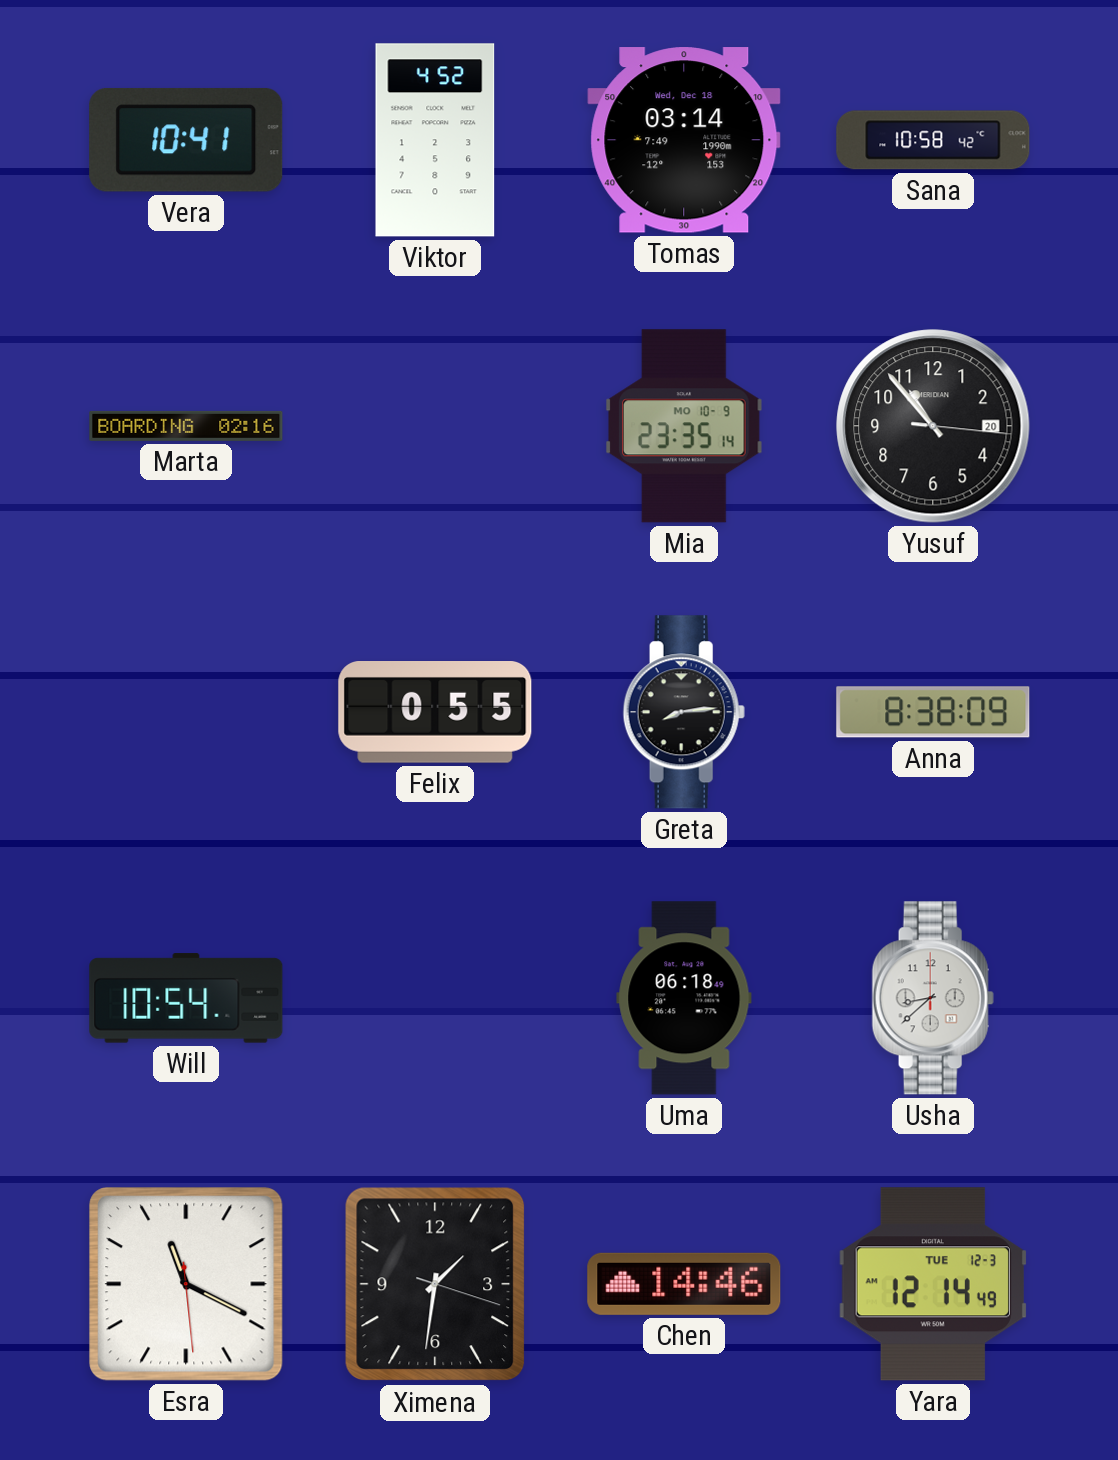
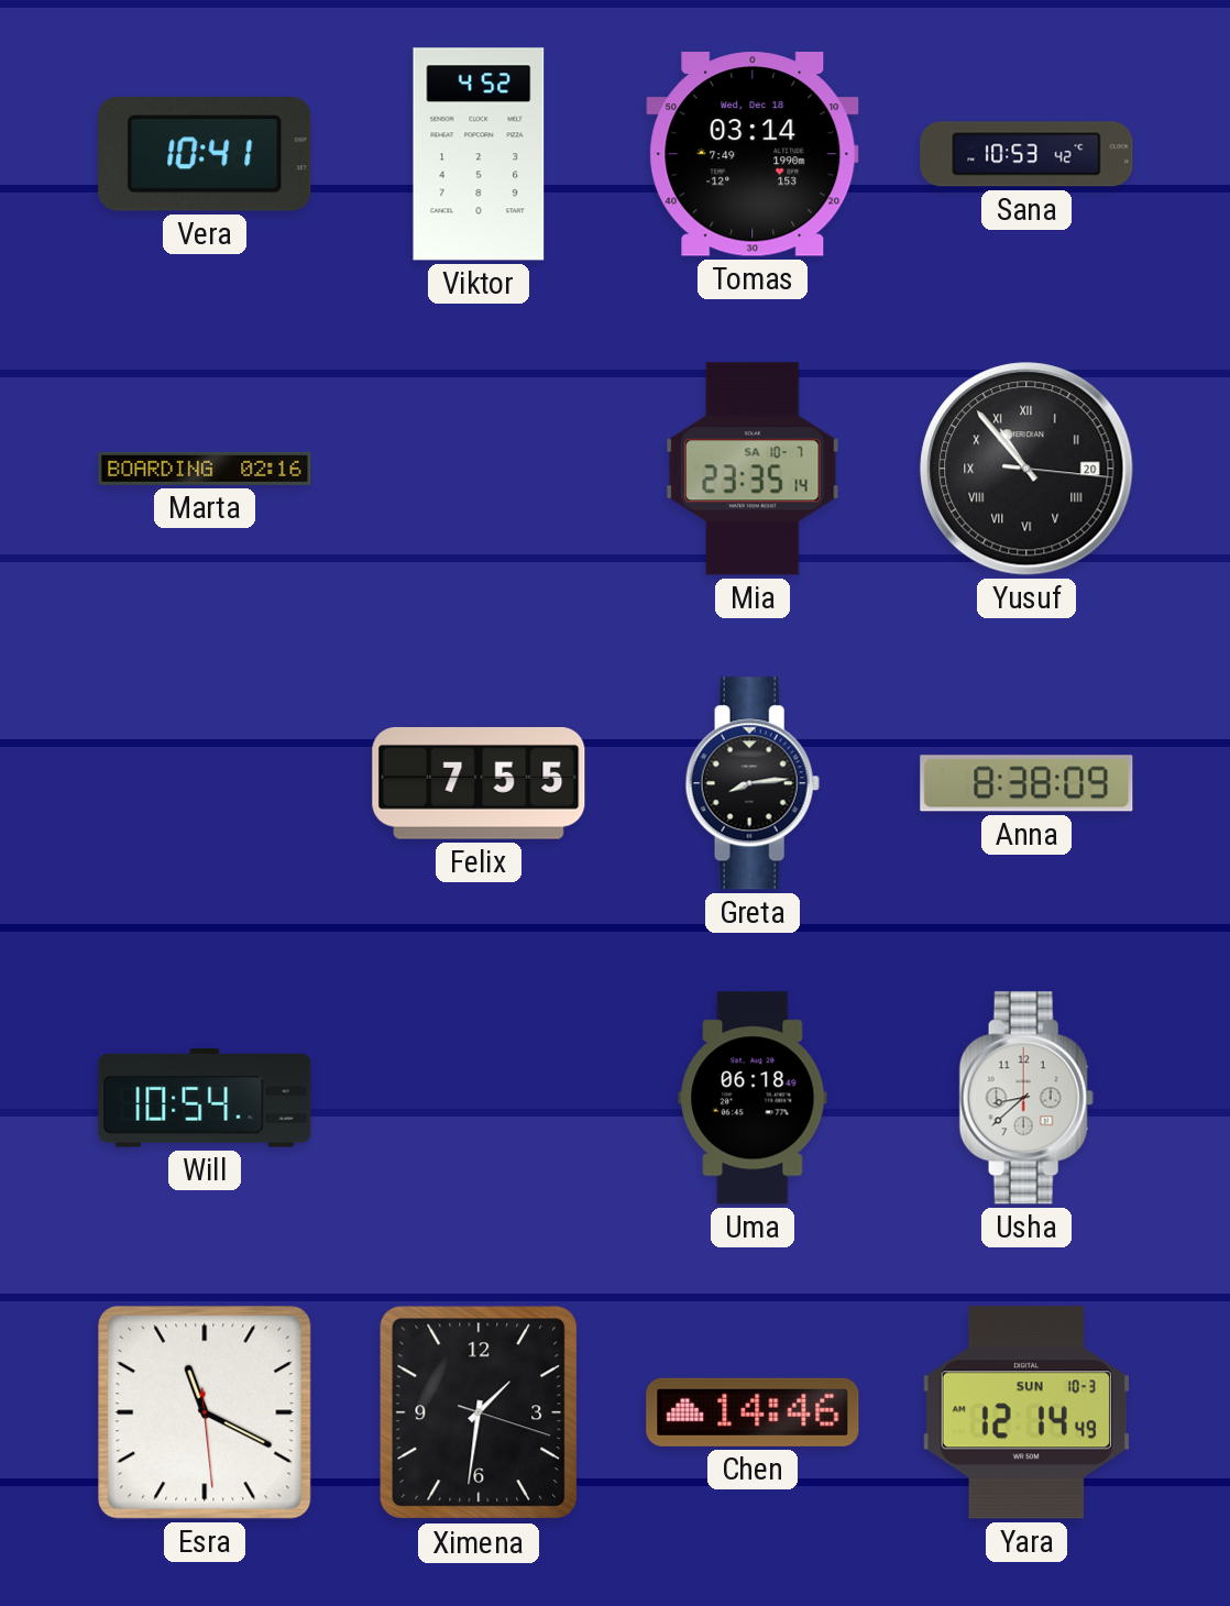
Sana: 10:58 -> 10:53 (1026, 154)
Mia date: MO 10-9 -> SA 10-7 (753, 469)
Yusuf numerals: Arabic -> Roman (1026, 469)
Felix: 0:55 -> 7:55 (479, 784)
Yara date: TUE 12-3 -> SUN 10-3 (1026, 1412)
